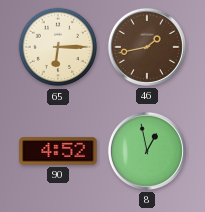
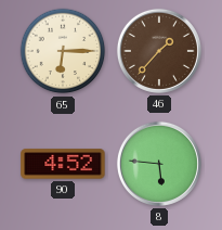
46: 1:43 -> 1:37 (159, 51)
8: 12:58 -> 5:46 (159, 164)
